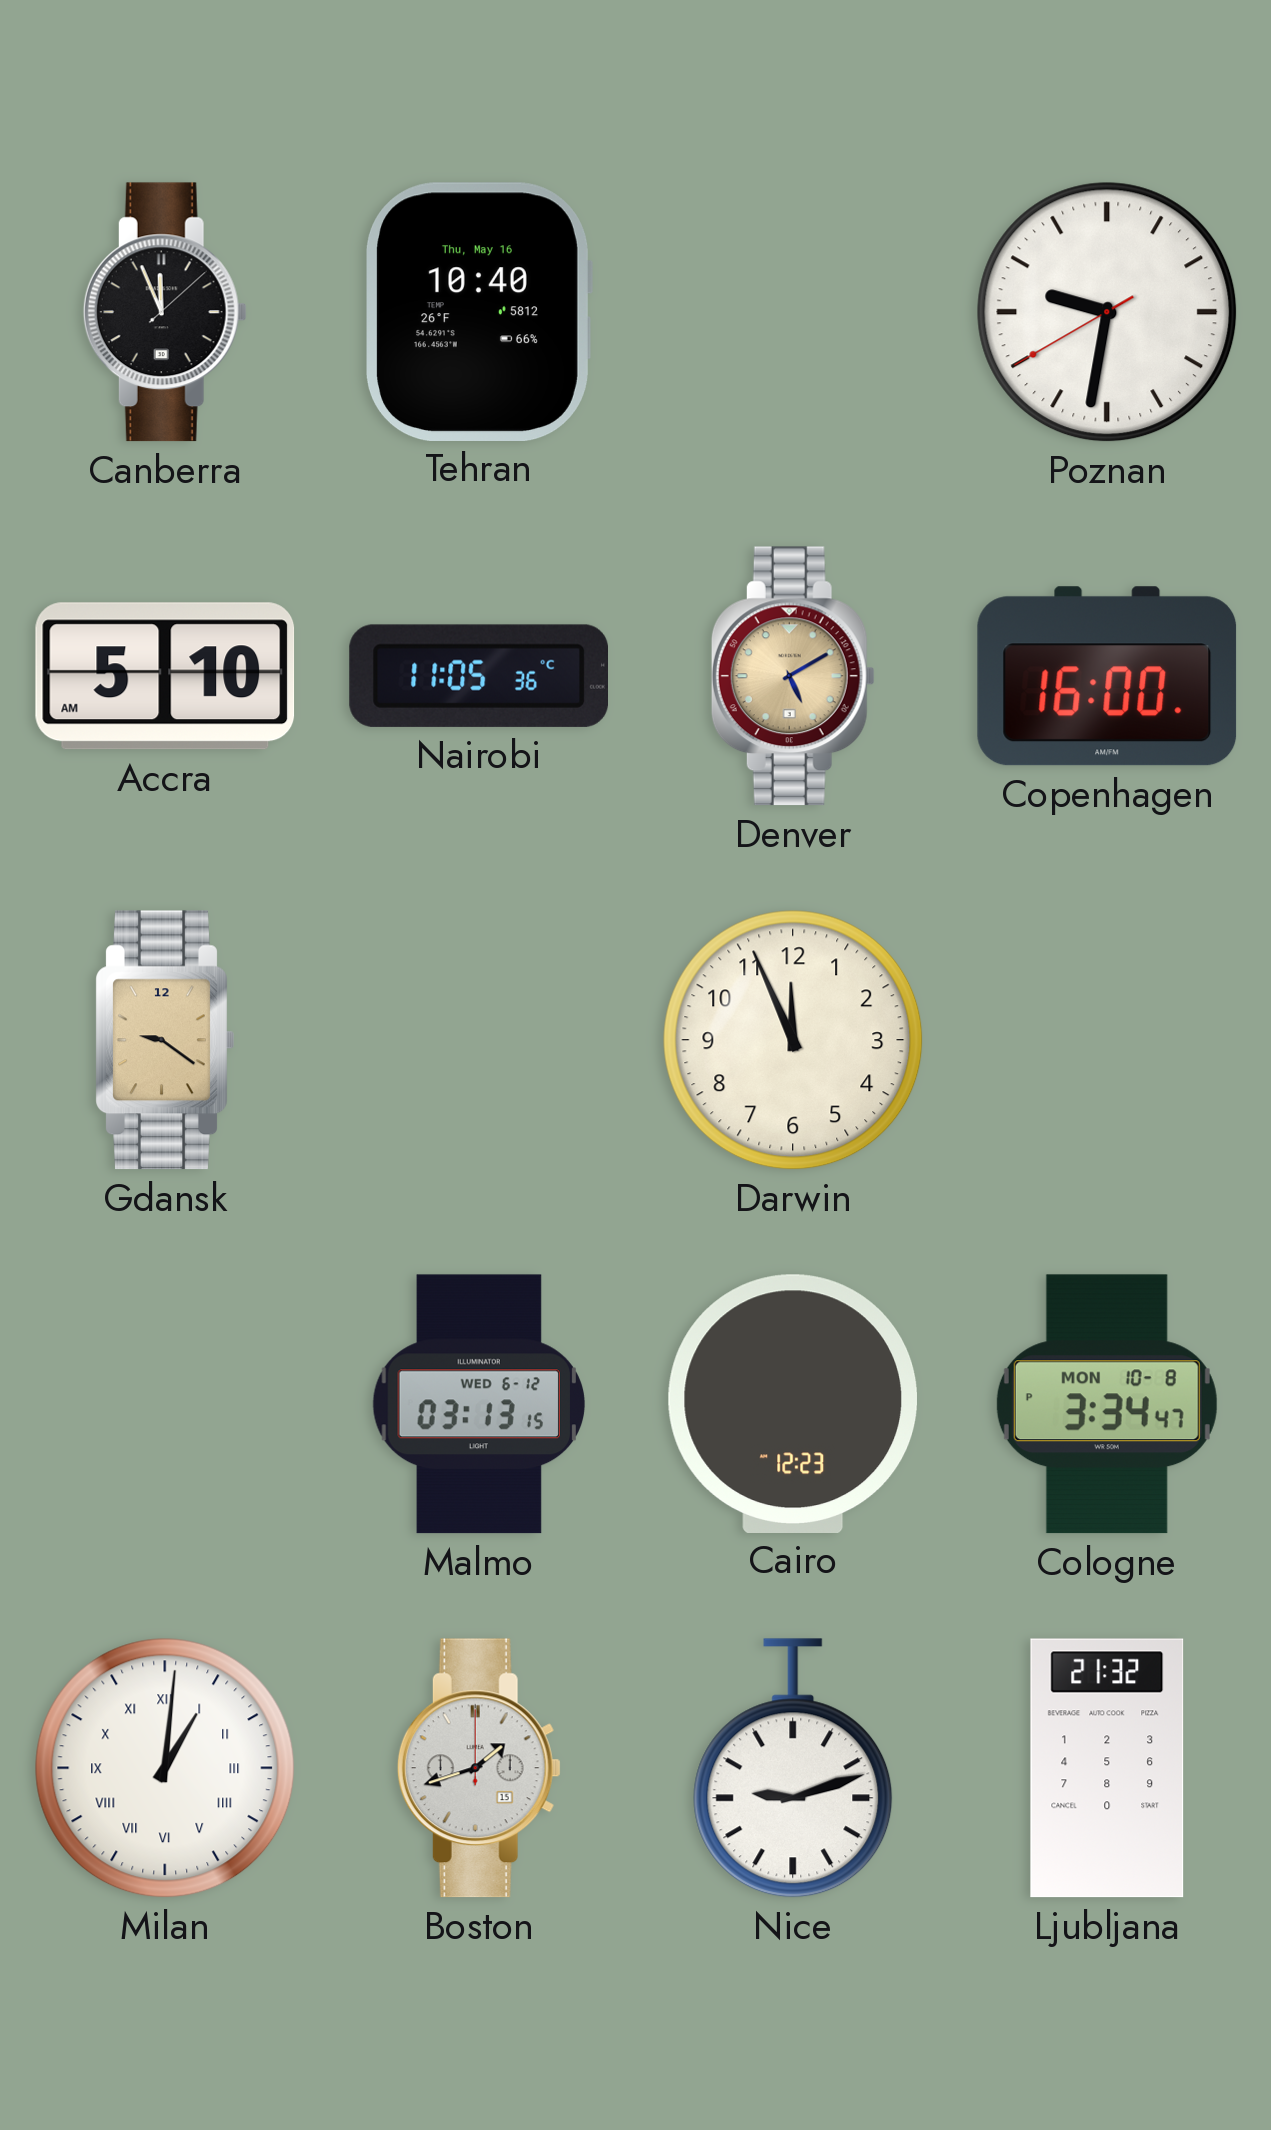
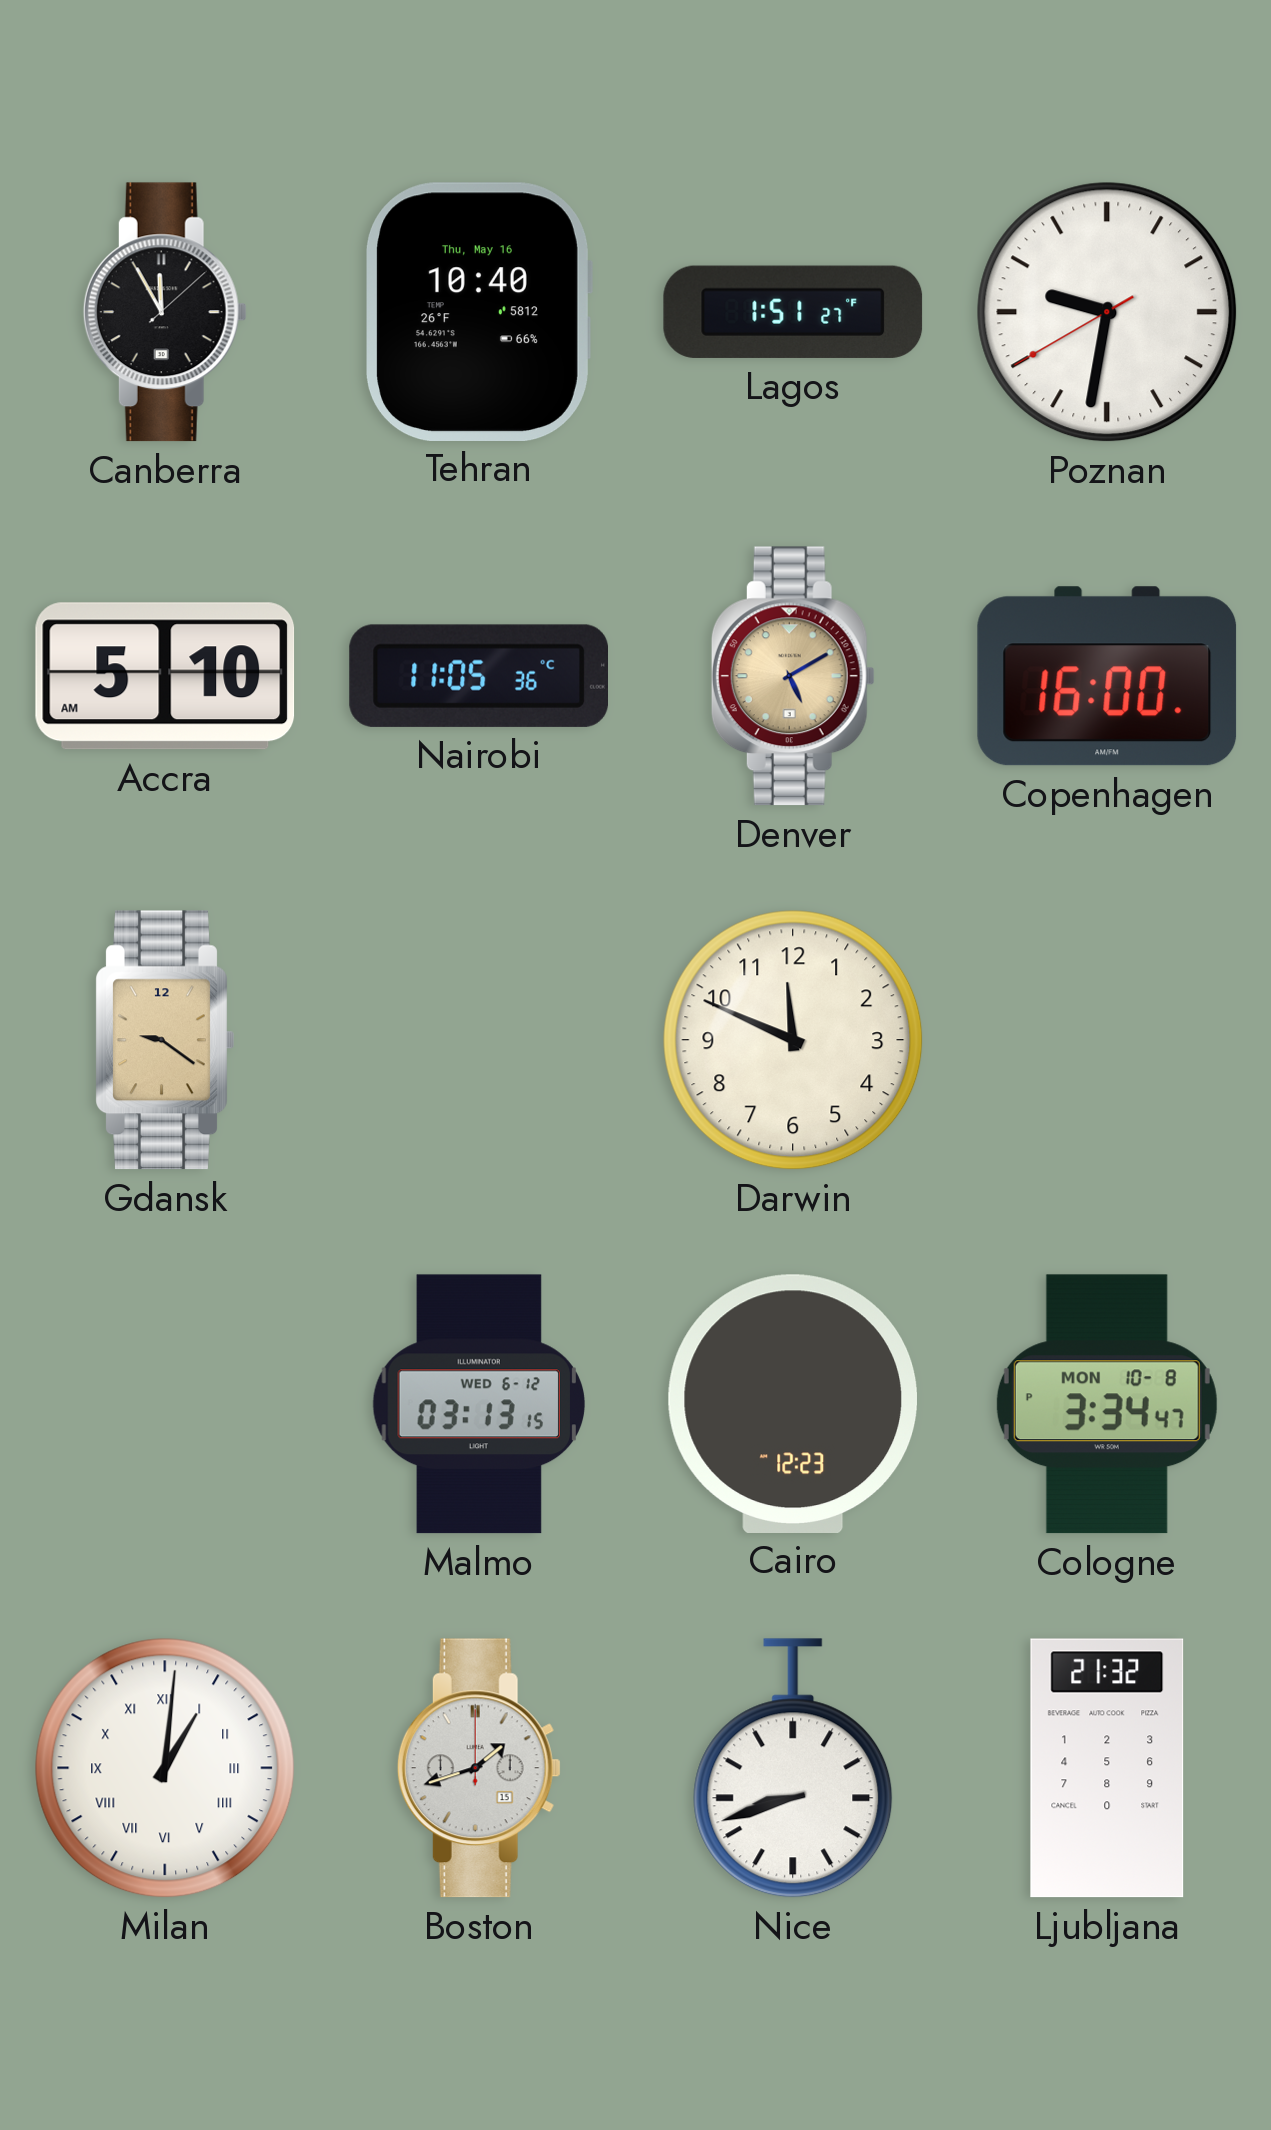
Canberra: 11:56 -> 11:55 (165, 312)
Lagos: none -> 1:51 (793, 312)
Darwin: 11:56 -> 11:49 (793, 1040)
Nice: 9:12 -> 8:42 (793, 1768)
